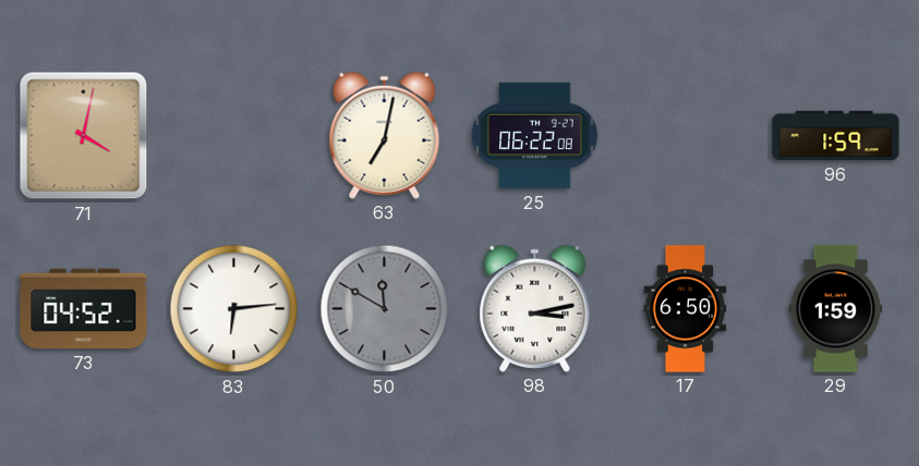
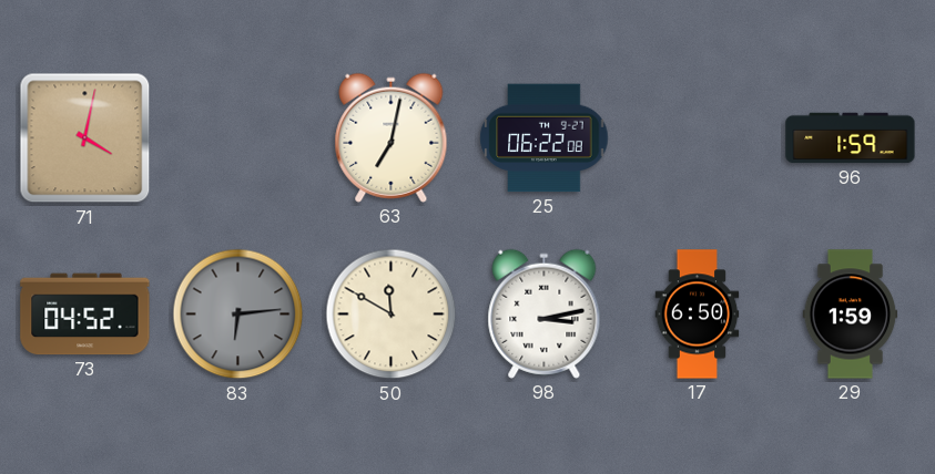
83 dial: white -> grey (238, 315)
50 dial: grey -> cream (392, 315)
